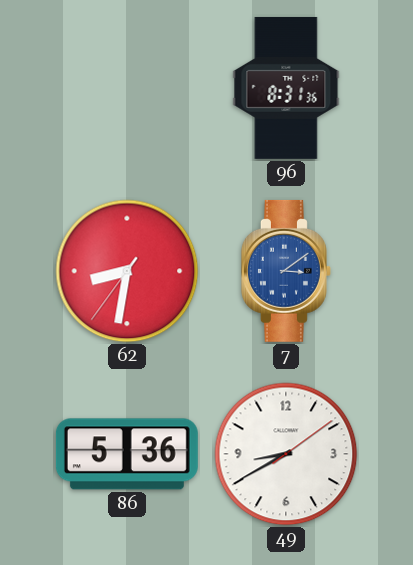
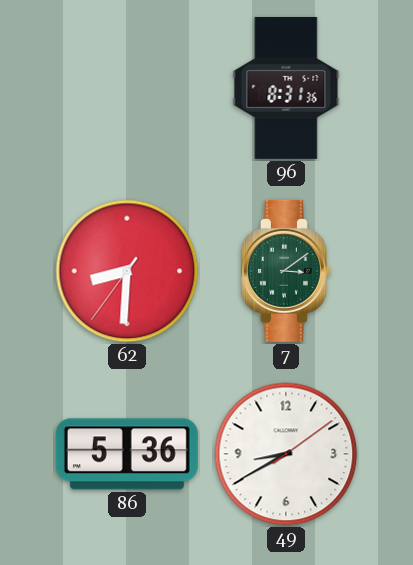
62: 8:31 -> 8:30 (127, 271)
7 dial: blue -> green (286, 271)
